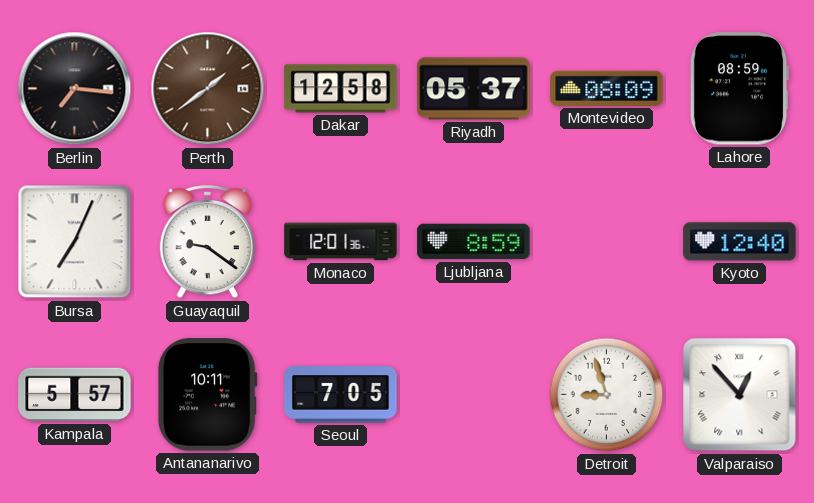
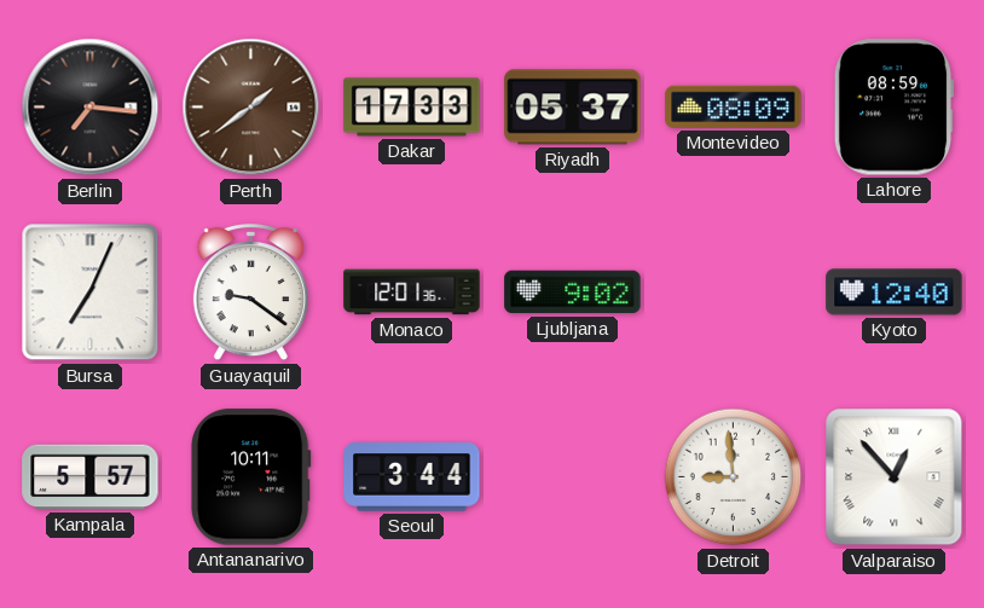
Dakar: 12:58 -> 17:33 (412, 108)
Ljubljana: 8:59 -> 9:02 (573, 293)
Seoul: 7:05 -> 3:44 (412, 477)
Detroit: 8:57 -> 8:59 (734, 477)
